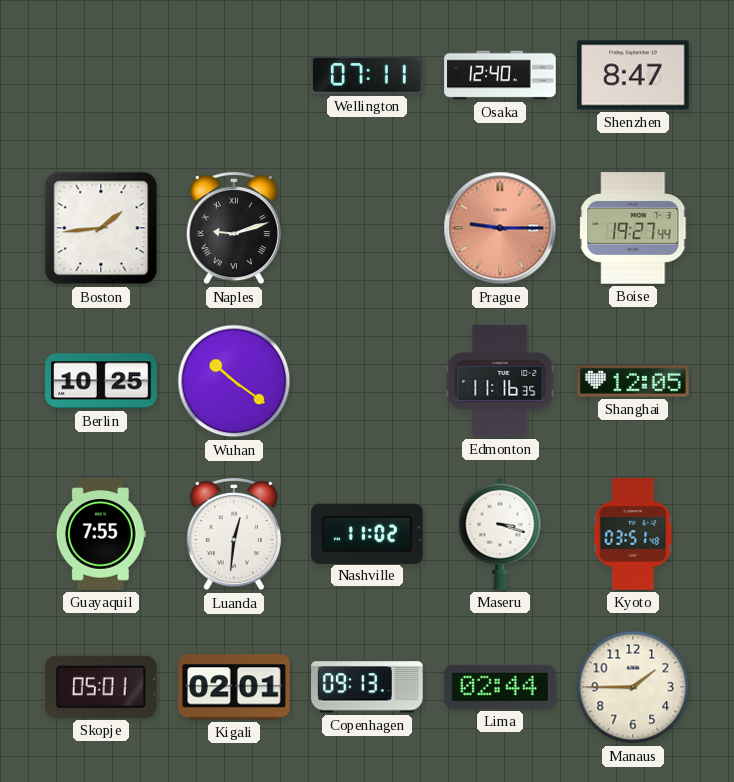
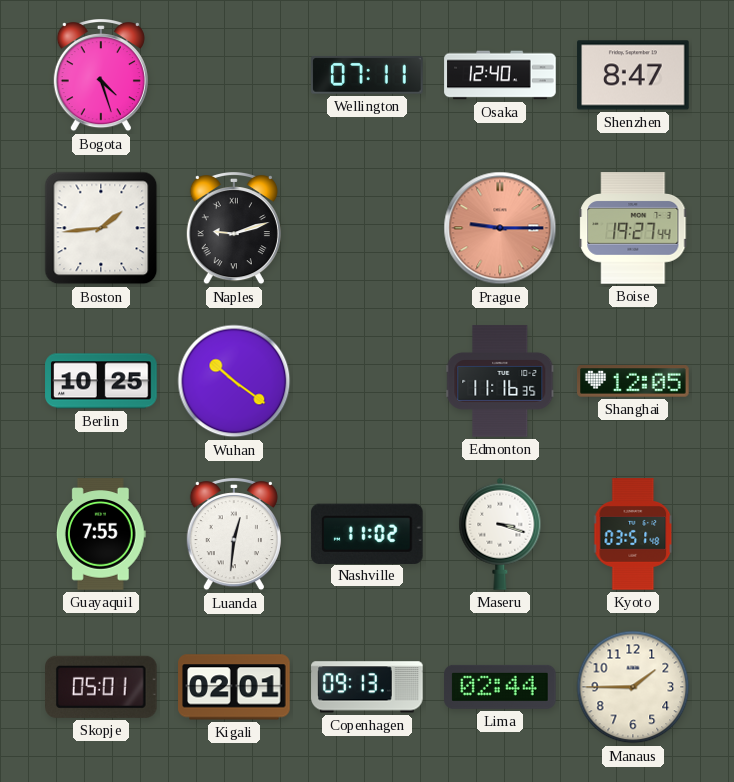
Bogota: none -> 4:27 (101, 76)
